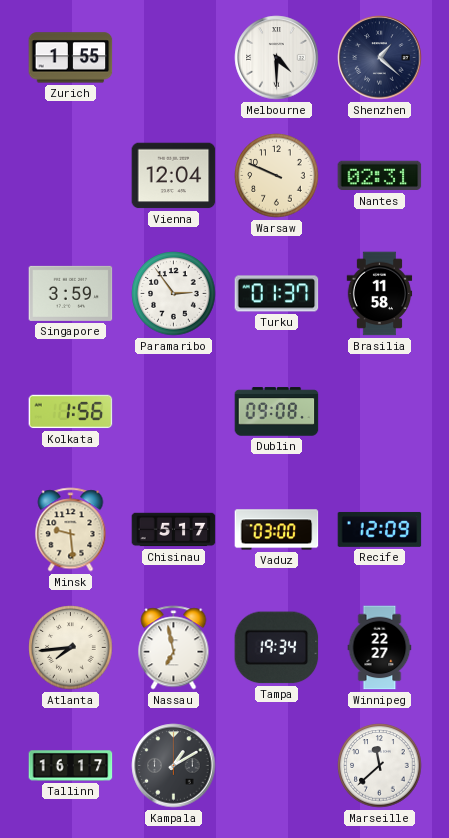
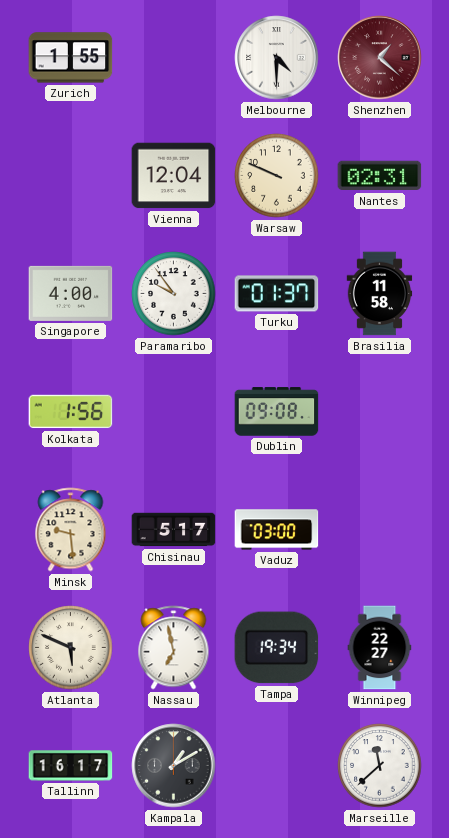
Shenzhen dial: navy -> burgundy (380, 58)
Singapore: 3:59 -> 4:00 (71, 293)
Paramaribo: 2:54 -> 9:54 (174, 294)
Recife: 12:09 -> none (380, 529)
Atlanta: 7:44 -> 5:49 (71, 648)
